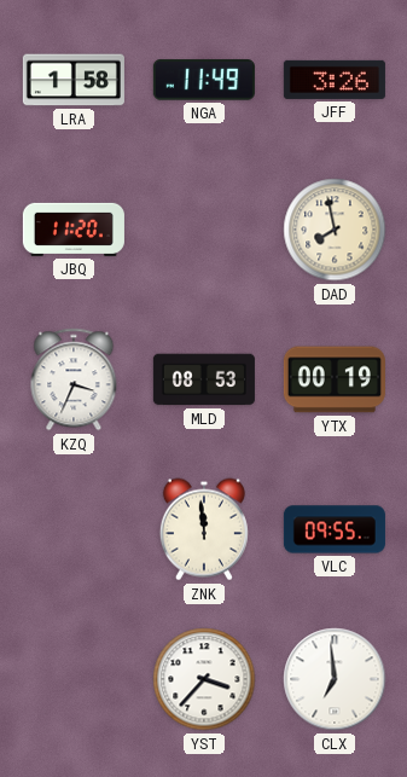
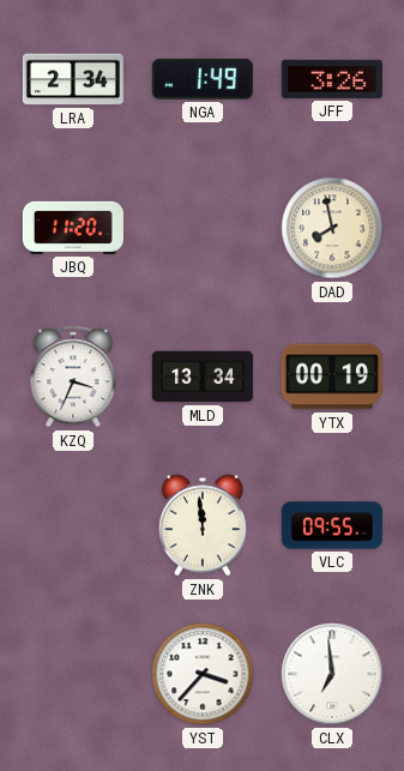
LRA: 1:58 -> 2:34 (73, 79)
NGA: 11:49 -> 1:49 (203, 79)
MLD: 08:53 -> 13:34 (203, 377)
